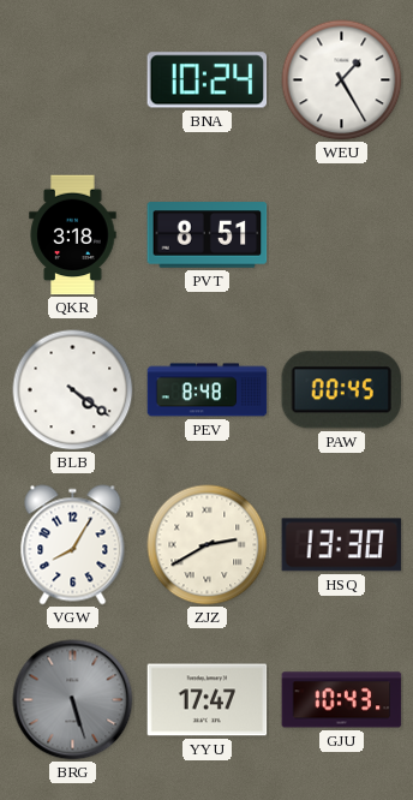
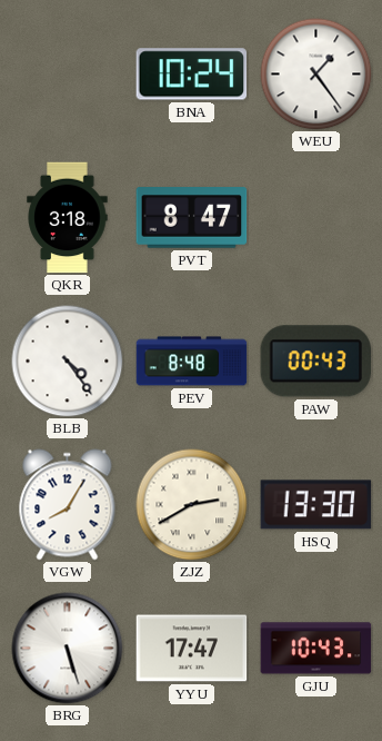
WEU: 1:25 -> 1:24 (316, 75)
PVT: 8:51 -> 8:47 (192, 218)
BLB: 4:21 -> 4:24 (68, 362)
PAW: 00:45 -> 00:43 (316, 362)
BRG dial: grey -> white (68, 649)
